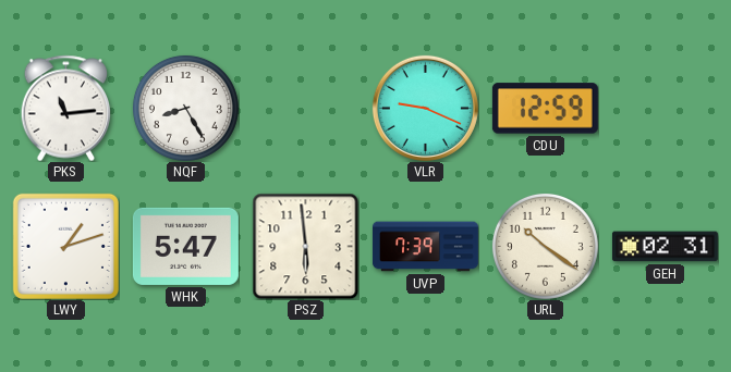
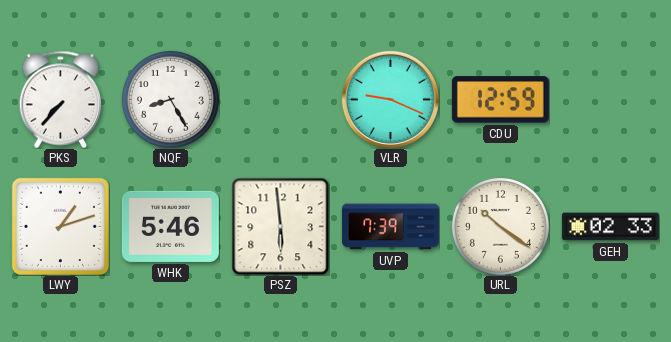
PKS: 11:14 -> 7:37 (61, 99)
WHK: 5:47 -> 5:46 (170, 226)
GEH: 02:31 -> 02:33 (610, 227)
